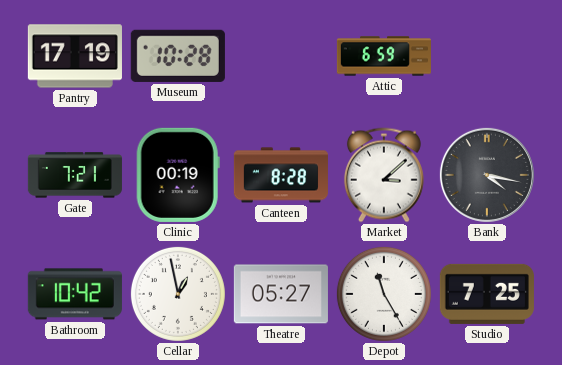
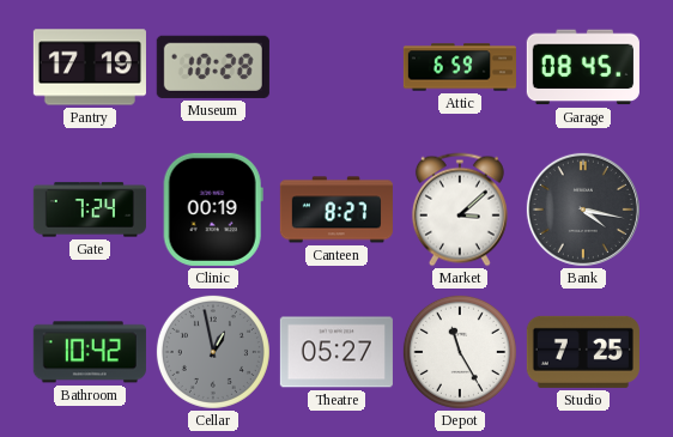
Garage: none -> 08:45 (583, 67)
Gate: 7:21 -> 7:24 (90, 210)
Canteen: 8:28 -> 8:27 (336, 210)
Cellar dial: white -> grey (213, 352)
